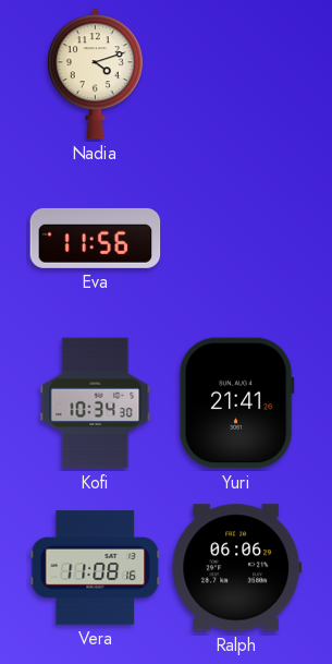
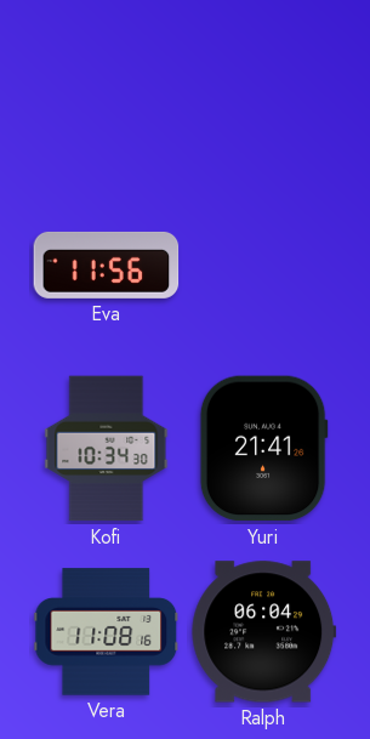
Nadia: 4:12 -> none (95, 74)
Ralph: 06:06 -> 06:04 (264, 632)
